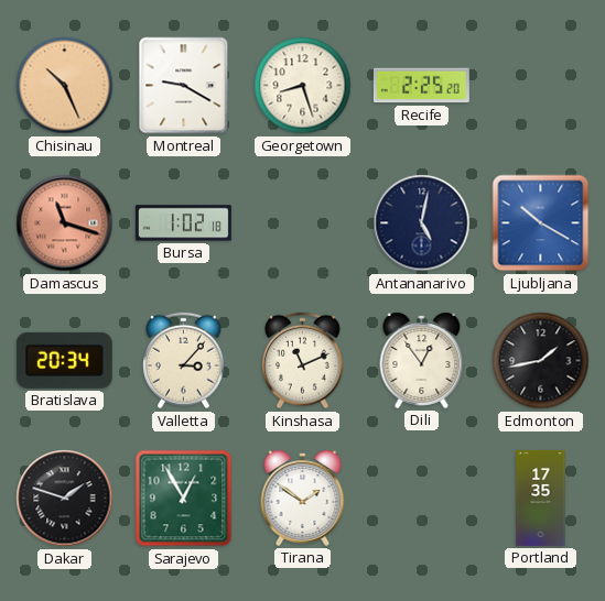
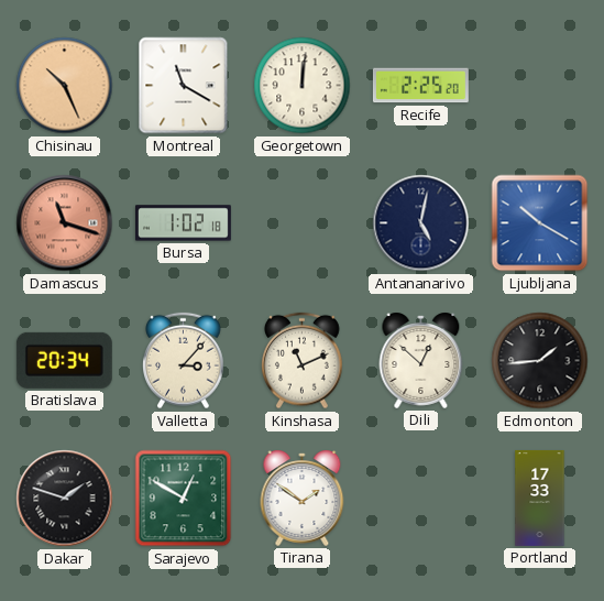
Montreal: 9:20 -> 11:20 (184, 86)
Georgetown: 8:27 -> 12:01 (303, 86)
Dili: 12:54 -> 12:52 (421, 360)
Edmonton: 1:43 -> 1:44 (540, 361)
Sarajevo: 12:55 -> 12:50 (184, 499)
Portland: 17:35 -> 17:33 (540, 498)
